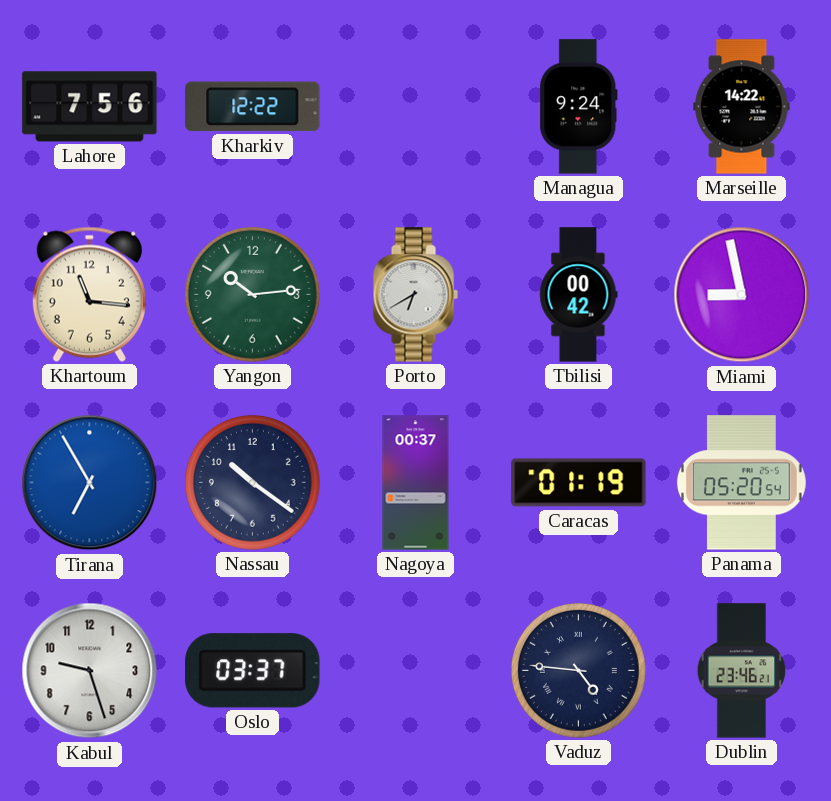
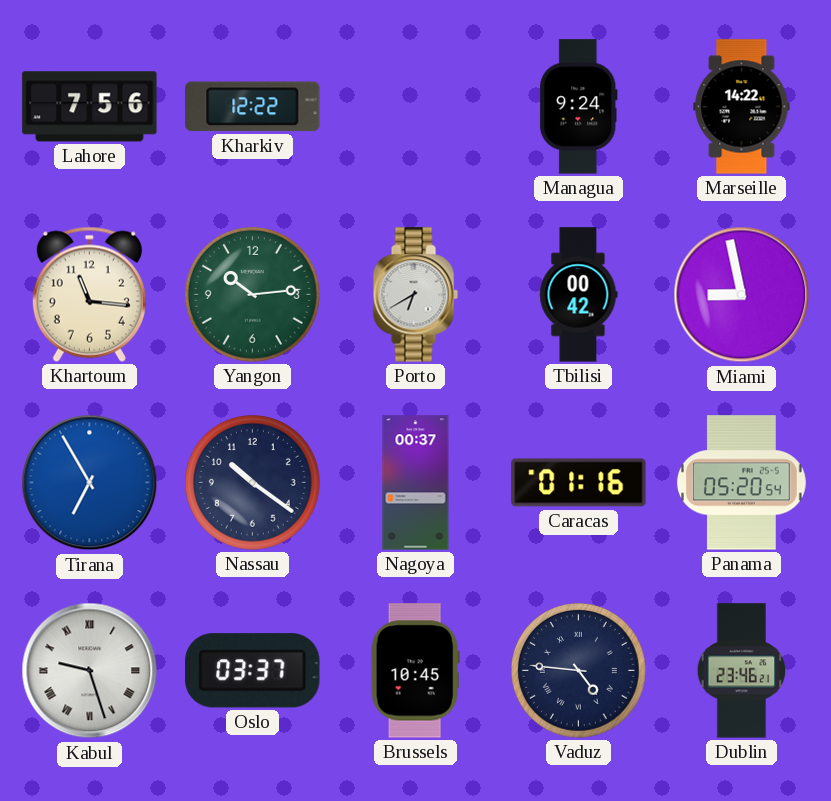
Caracas: 01:19 -> 01:16 (579, 483)
Kabul numerals: Arabic -> Roman (90, 671)
Brussels: none -> 10:45 (415, 671)
